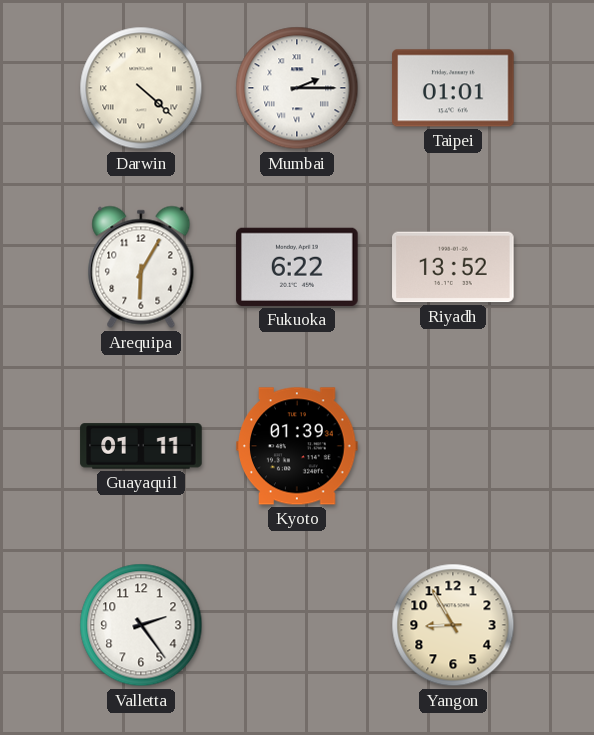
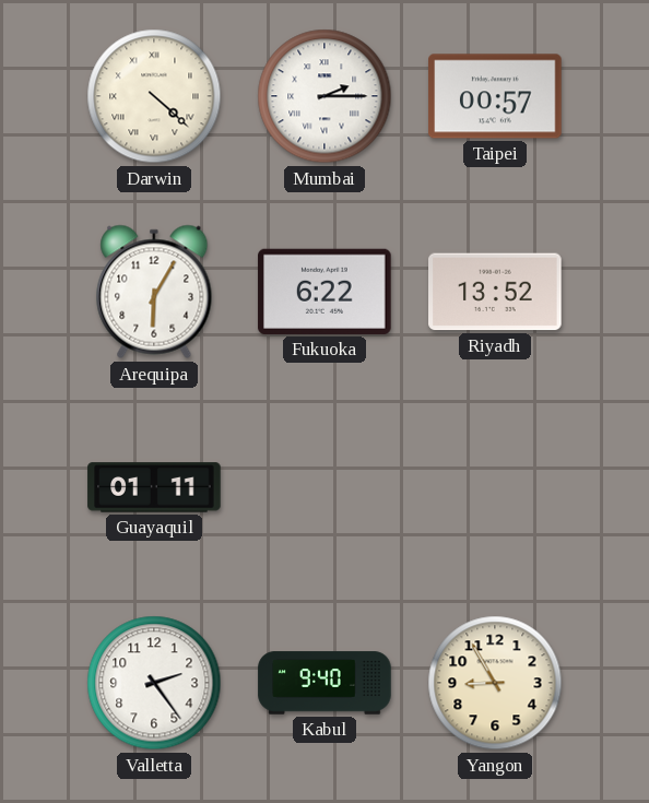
Taipei: 01:01 -> 00:57 (495, 96)
Kyoto: 01:39 -> none (297, 446)
Kabul: none -> 9:40 (324, 683)
